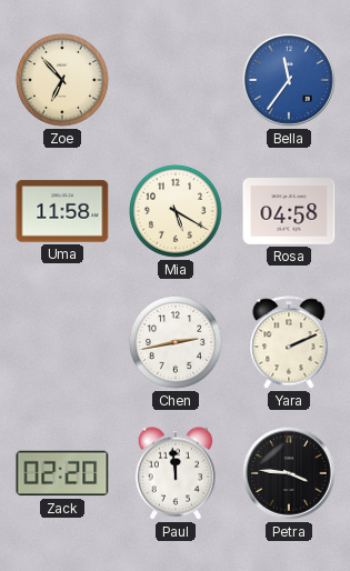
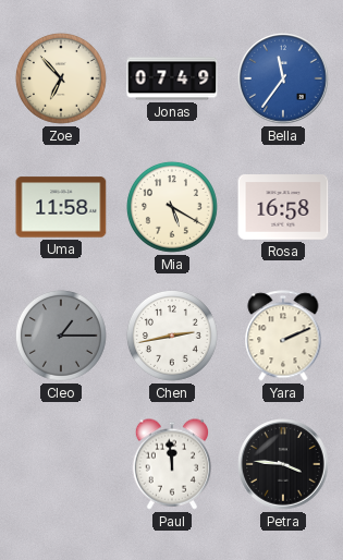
Jonas: none -> 07:49 (172, 78)
Rosa: 04:58 -> 16:58 (283, 208)
Cleo: none -> 1:15 (61, 336)
Zack: 02:20 -> none (62, 473)
